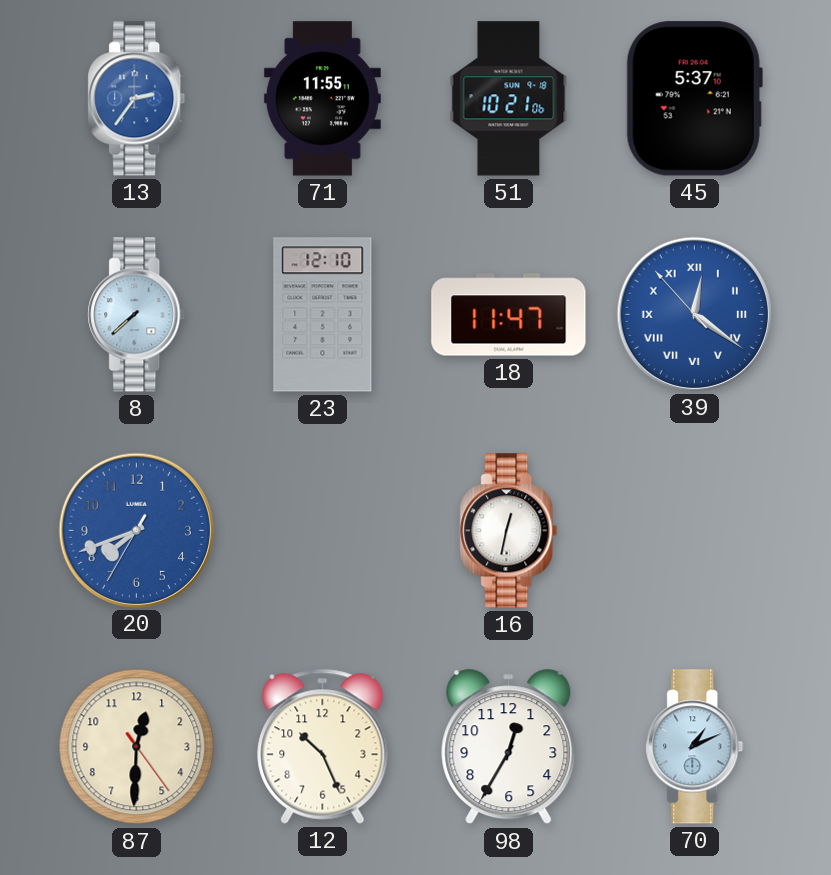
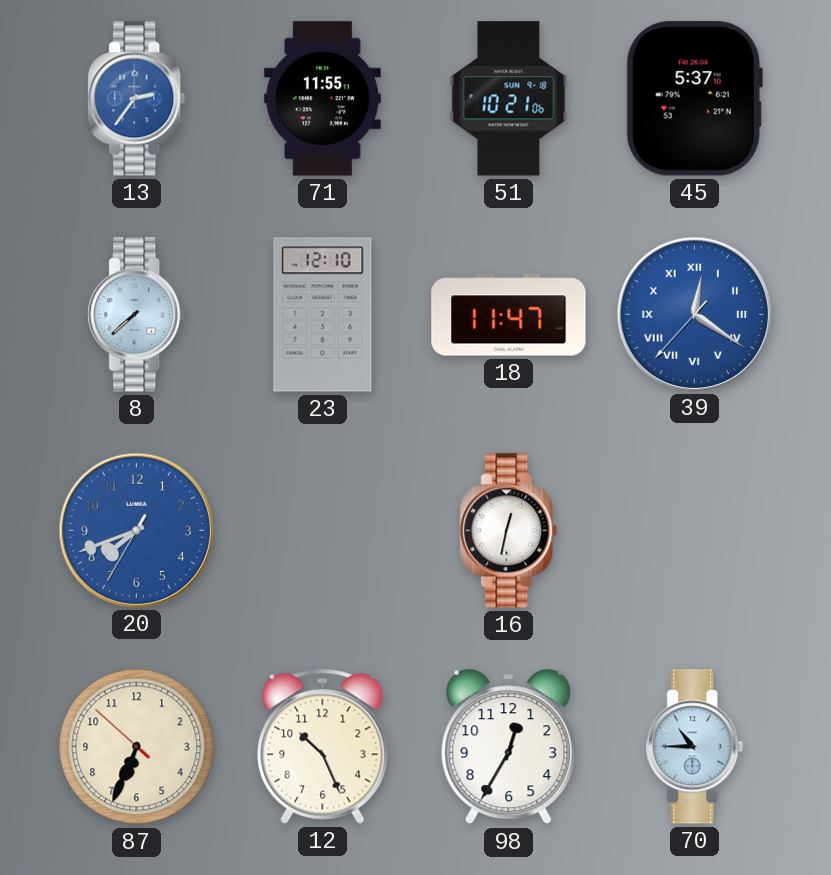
39: 12:20:53 -> 12:20:37 (694, 314)
87: 12:30 -> 6:33 (137, 747)
70: 1:11 -> 10:45 (695, 747)
